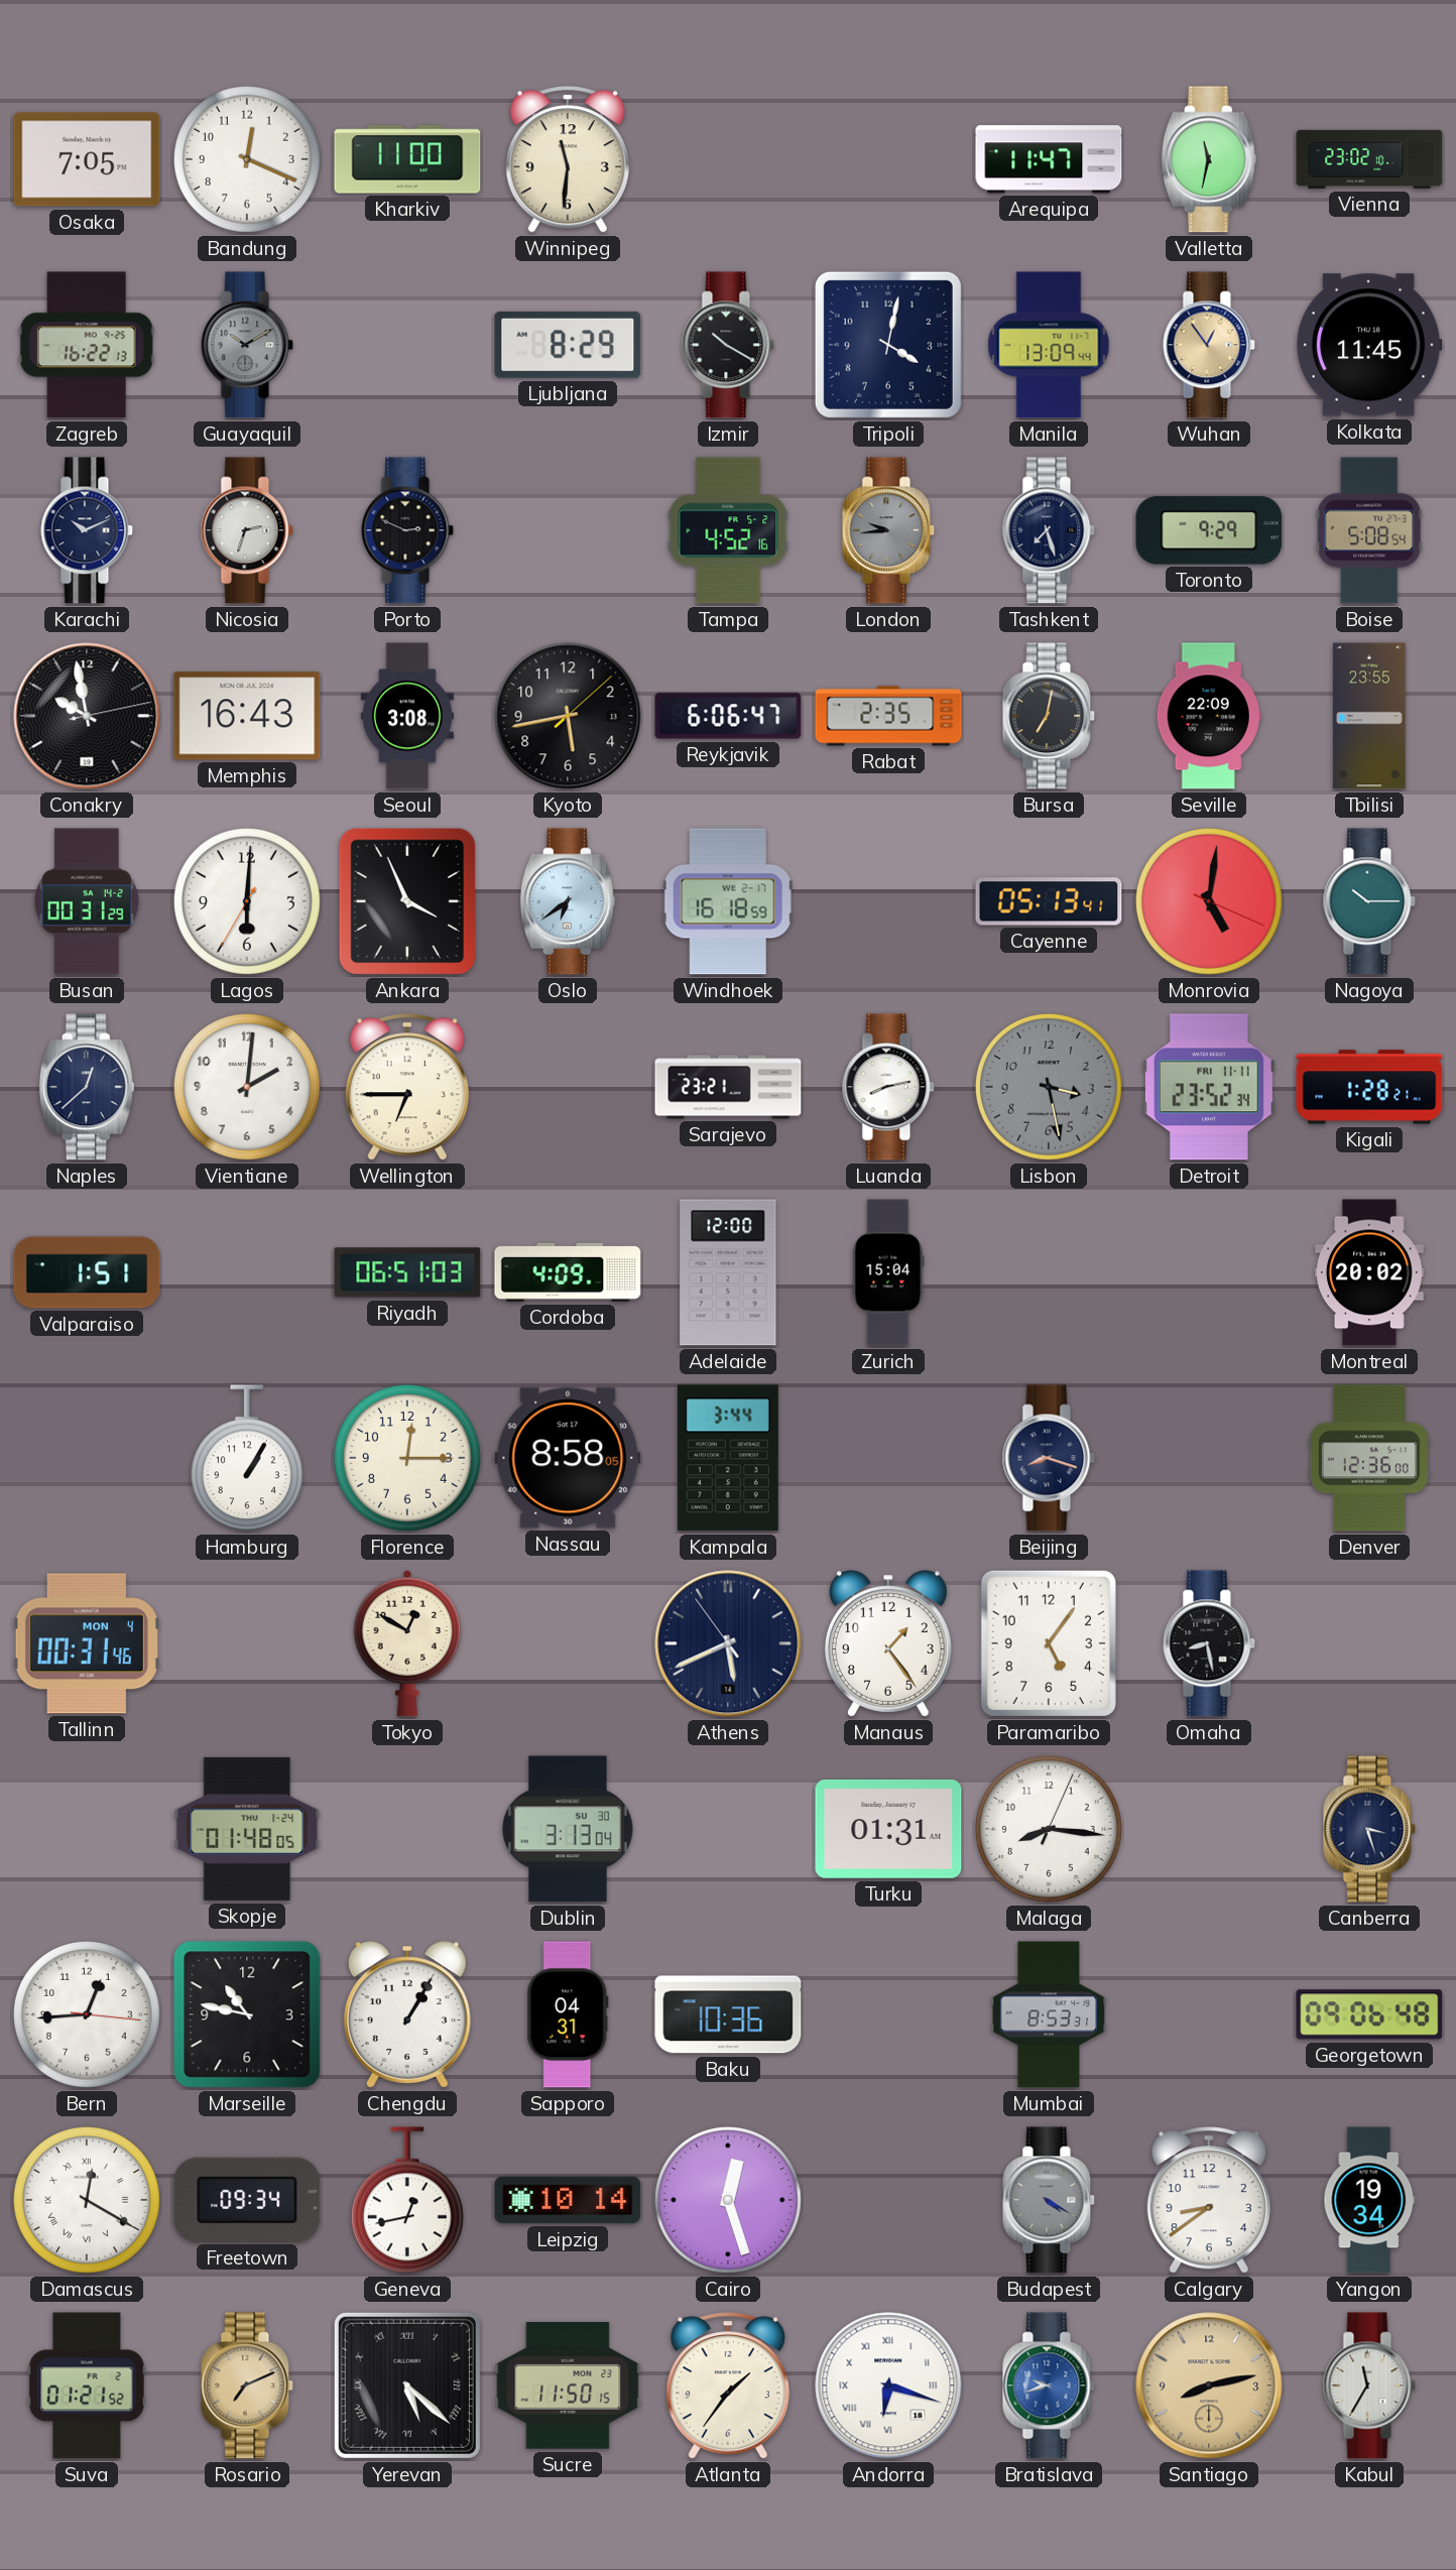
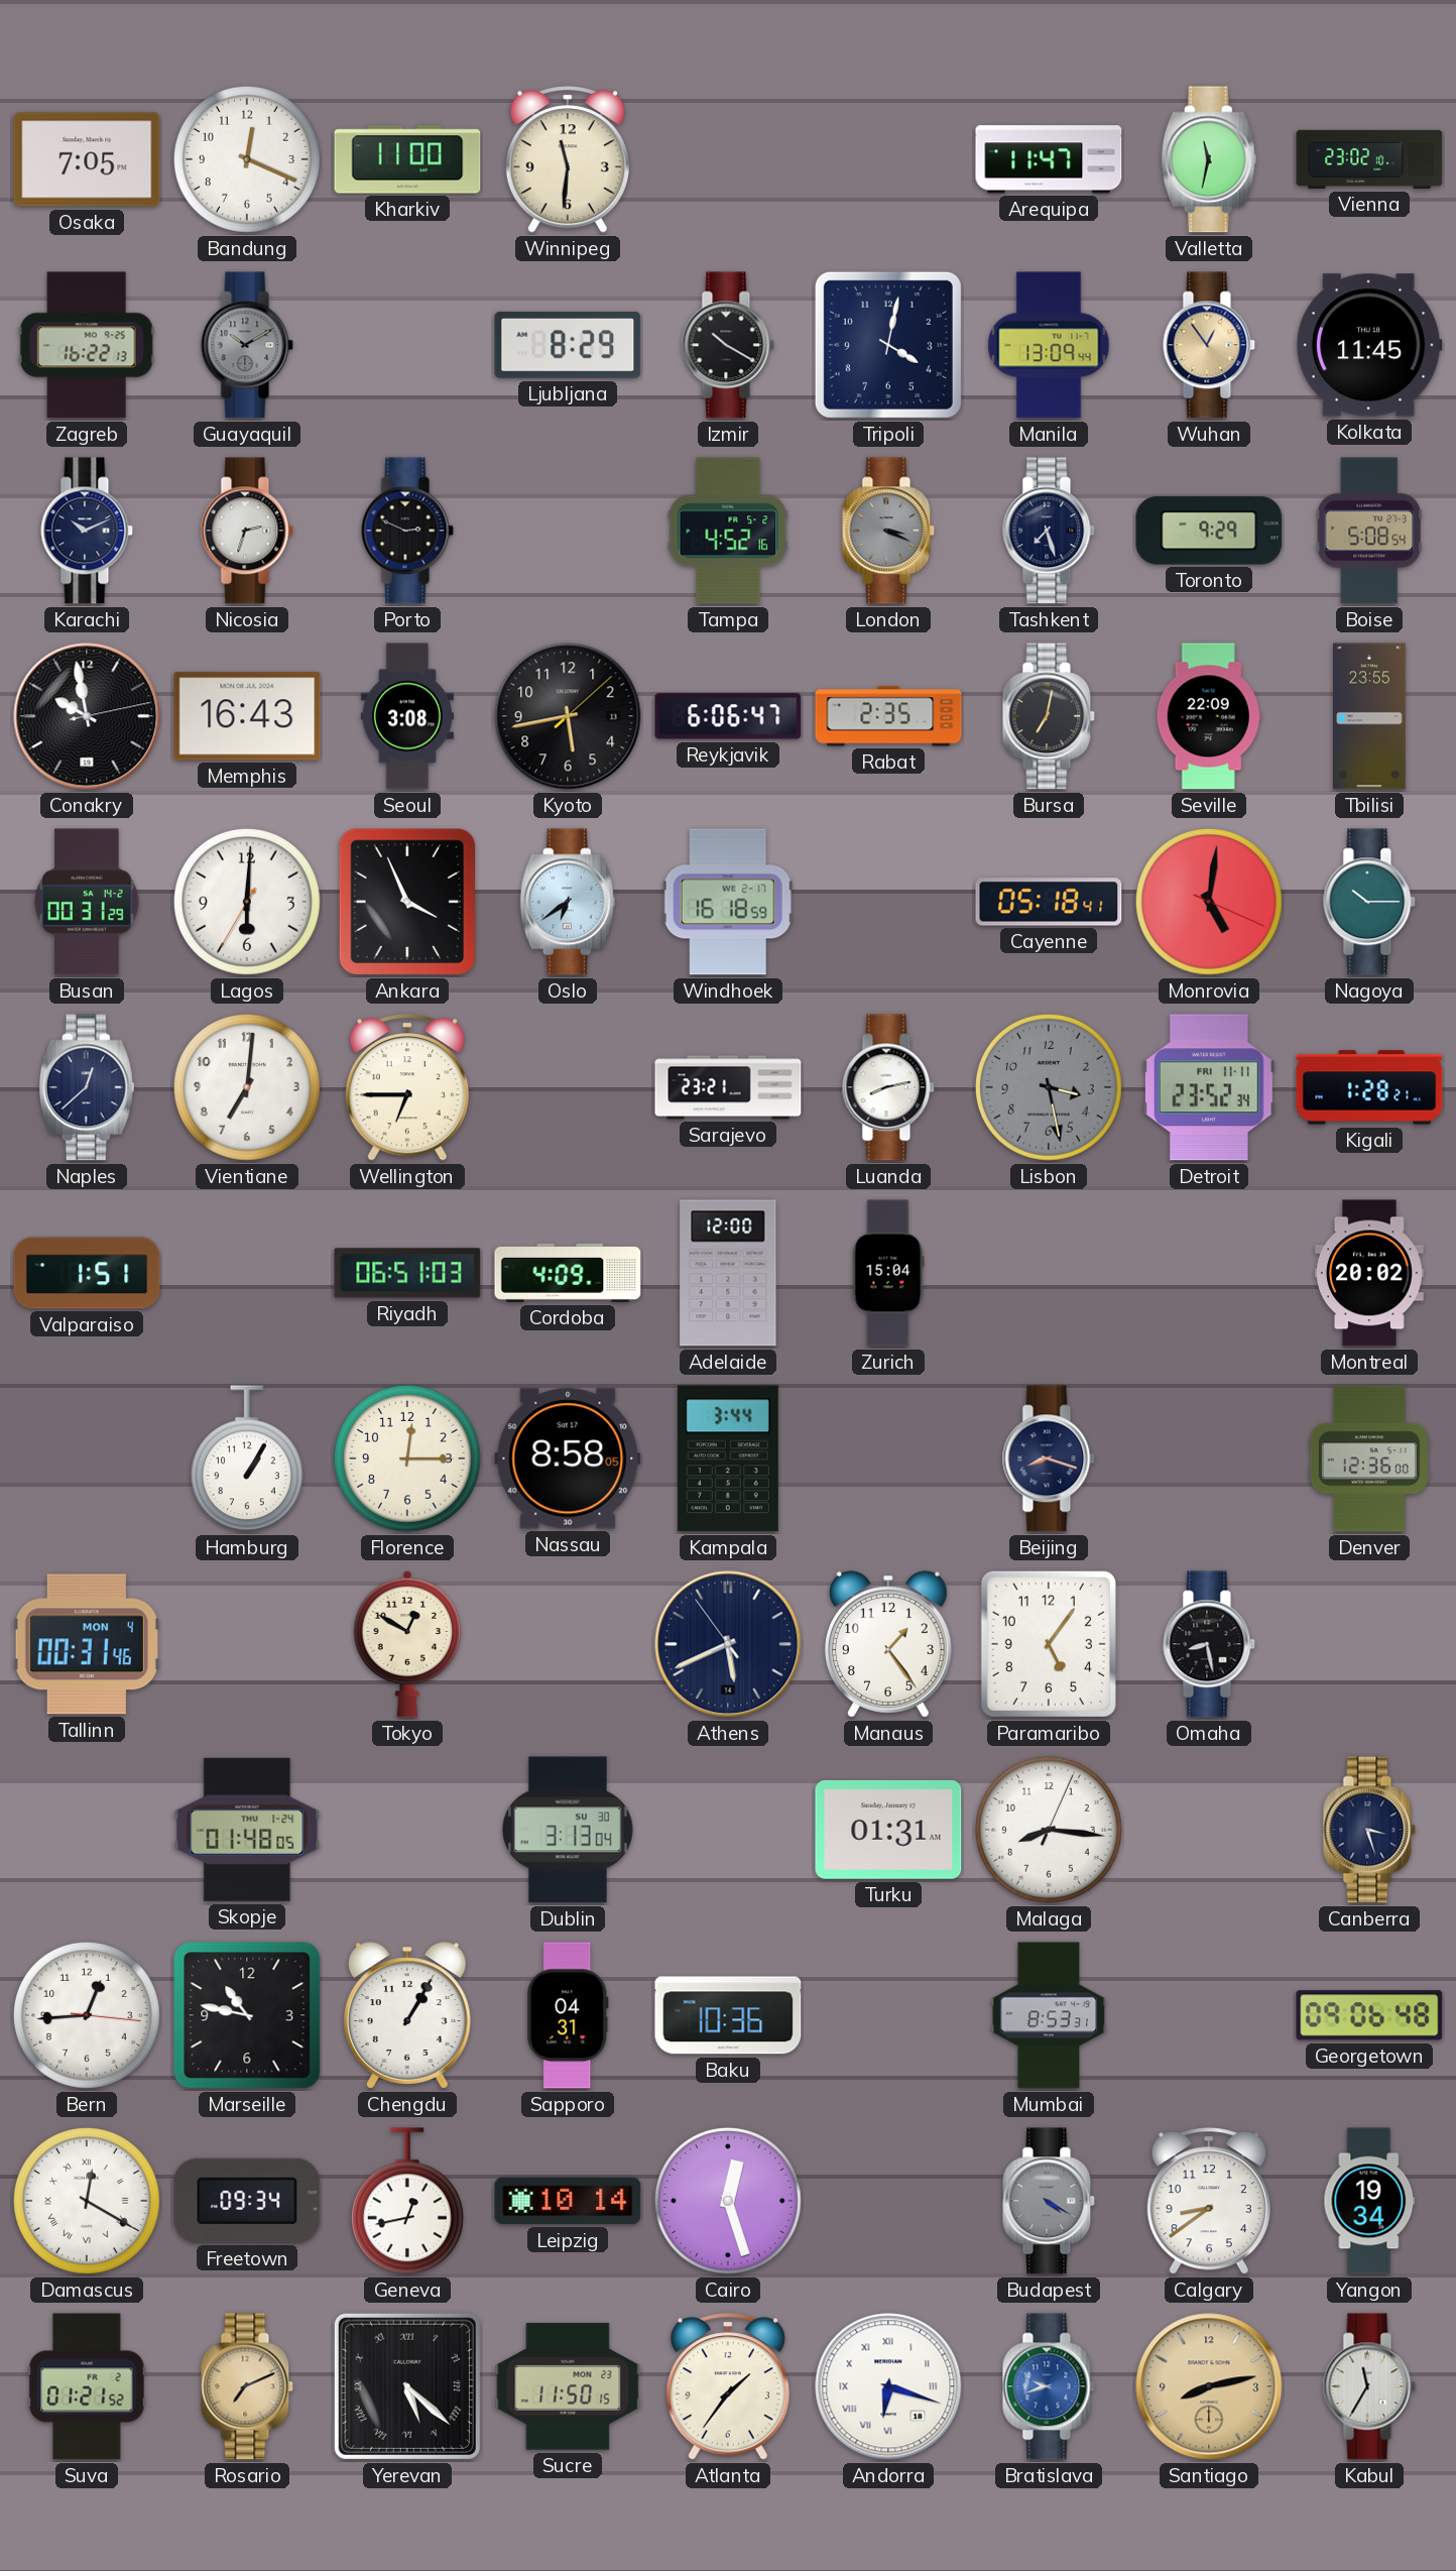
London: 9:44 -> 3:19 (888, 531)
Cayenne: 05:13 -> 05:18 (1049, 902)
Vientiane: 2:01 -> 7:01 (247, 1087)
